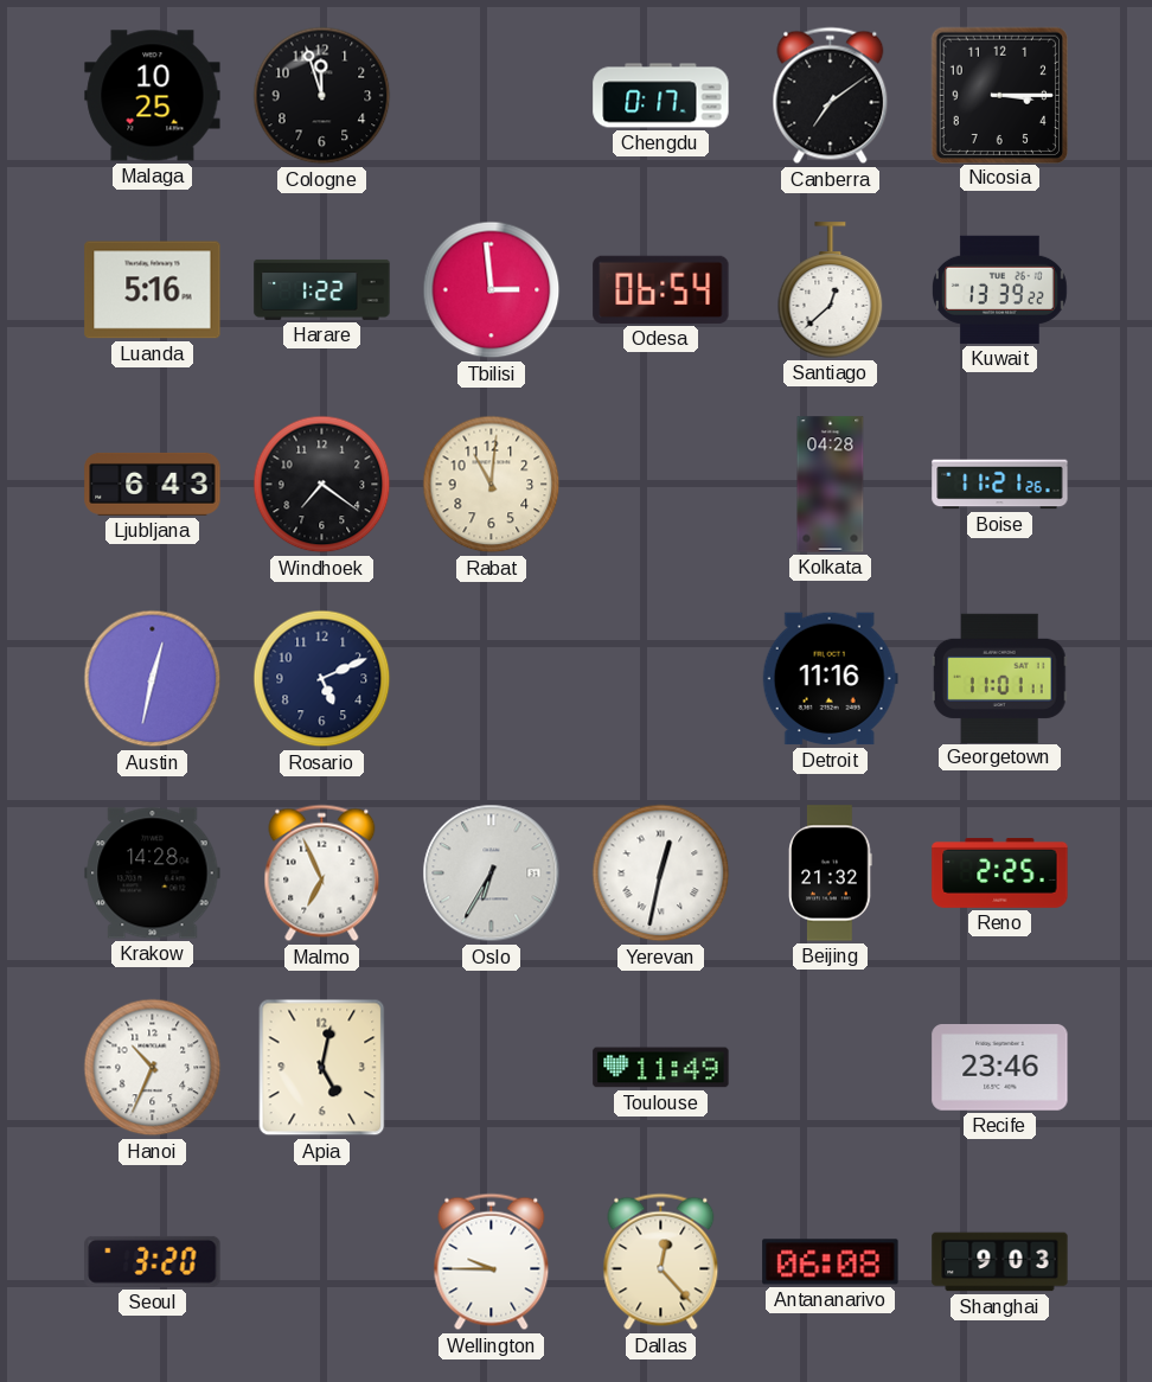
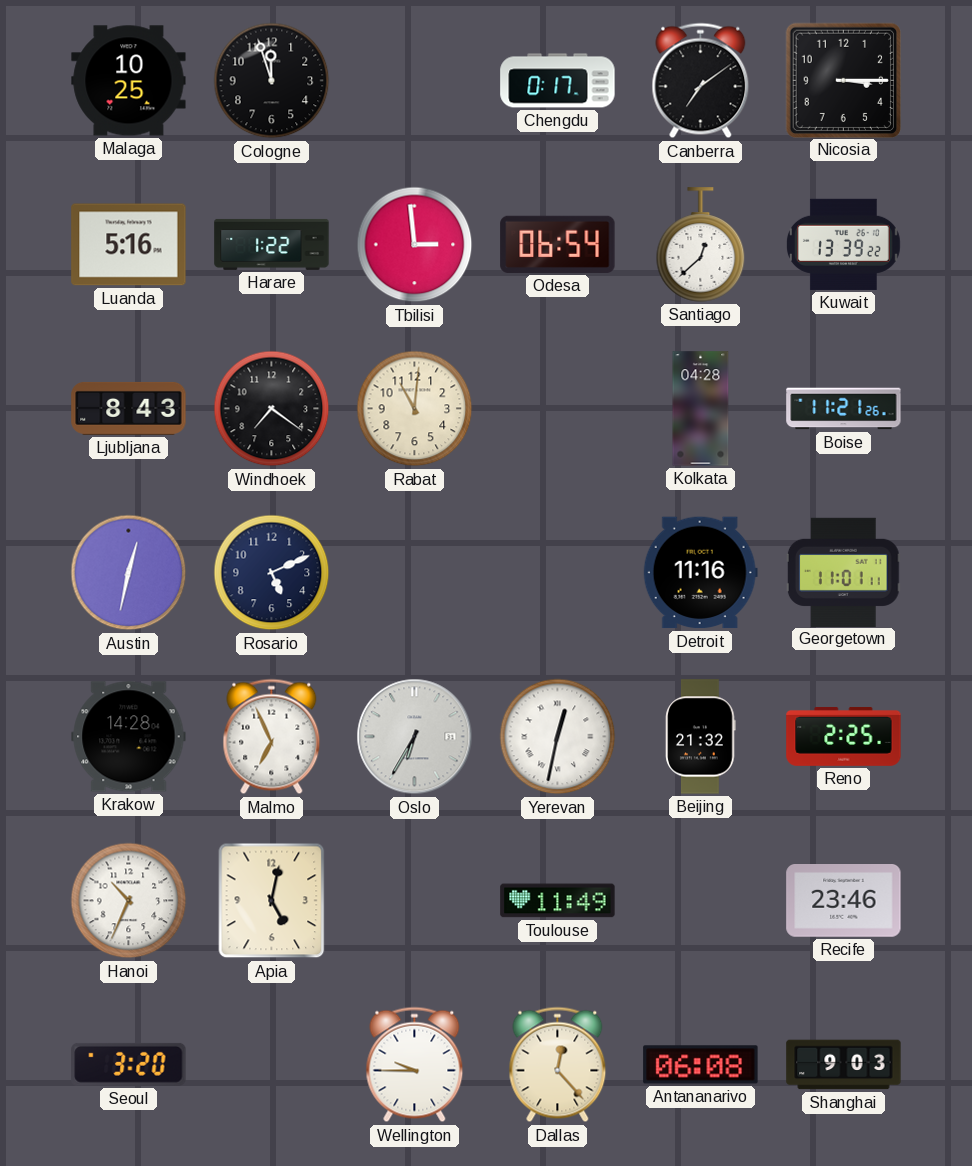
Ljubljana: 6:43 -> 8:43 (129, 408)
